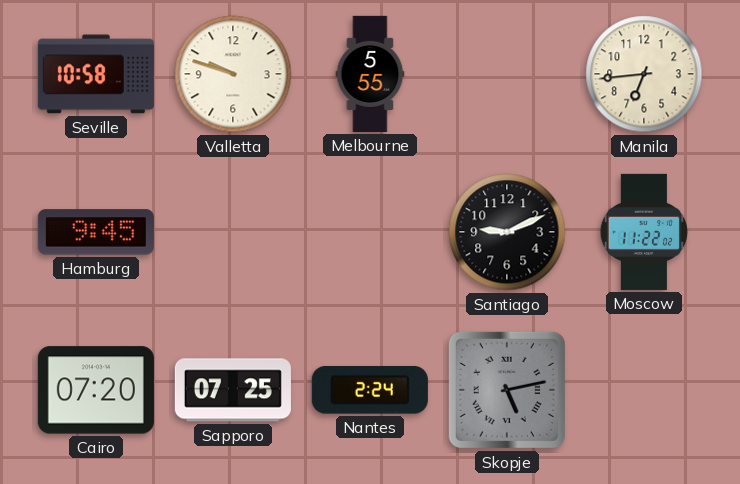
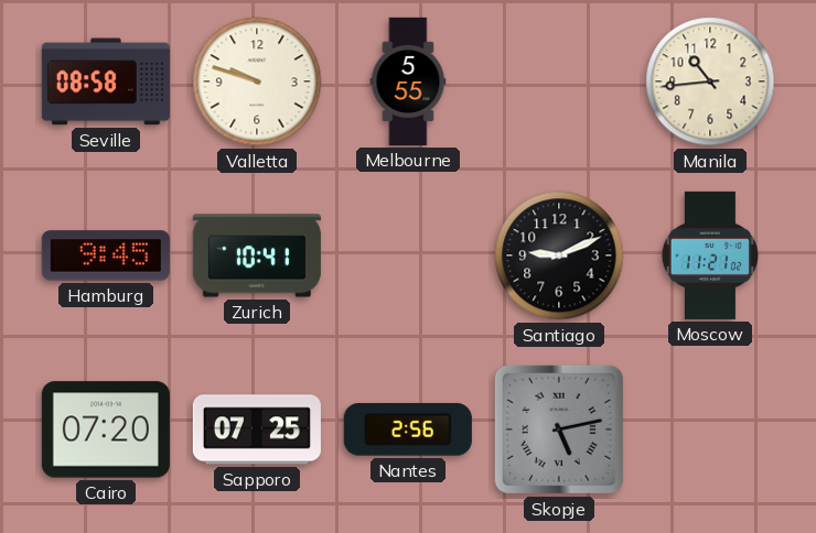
Seville: 10:58 -> 08:58 (106, 81)
Manila: 6:44 -> 10:44 (710, 81)
Zurich: none -> 10:41 (257, 255)
Moscow: 11:22 -> 11:21 (710, 255)
Nantes: 2:24 -> 2:56 (408, 429)
